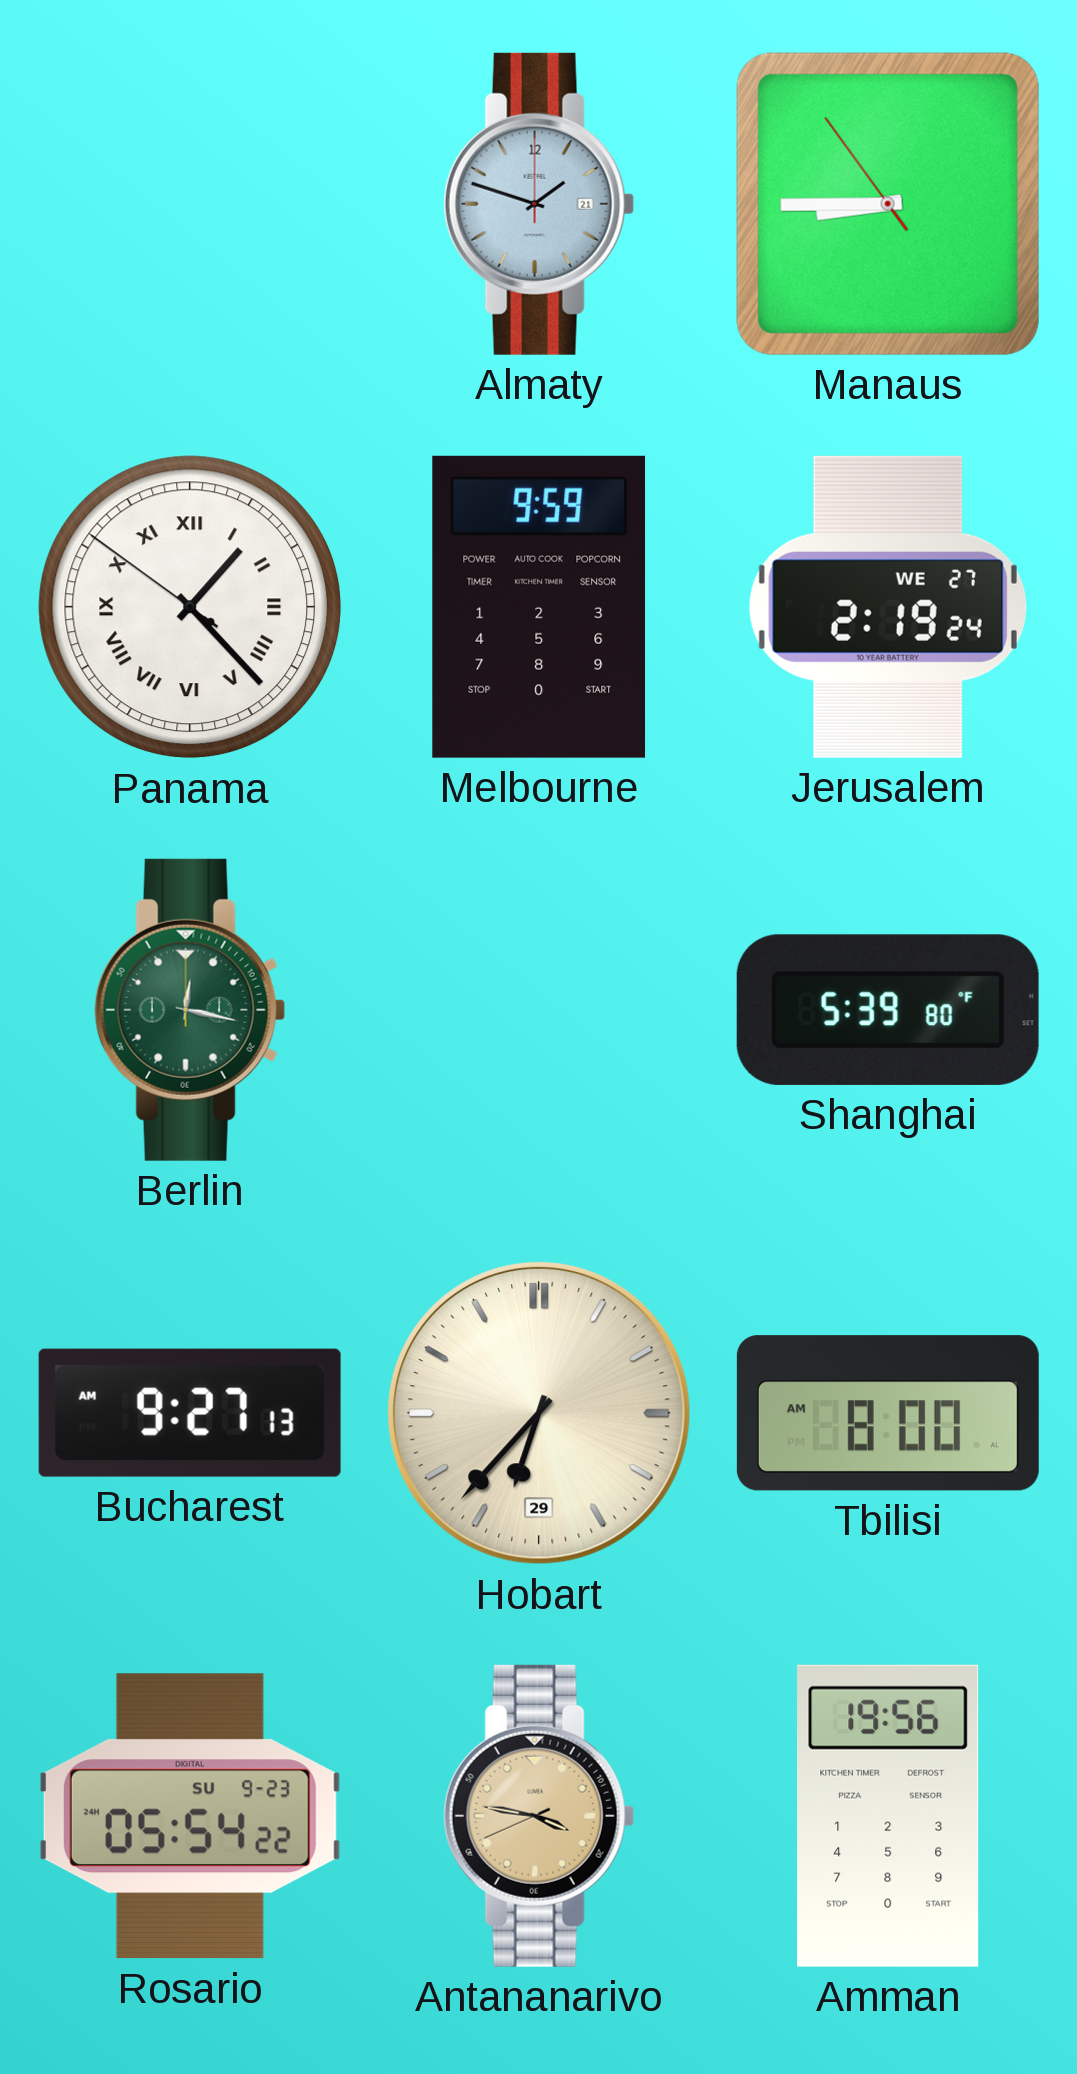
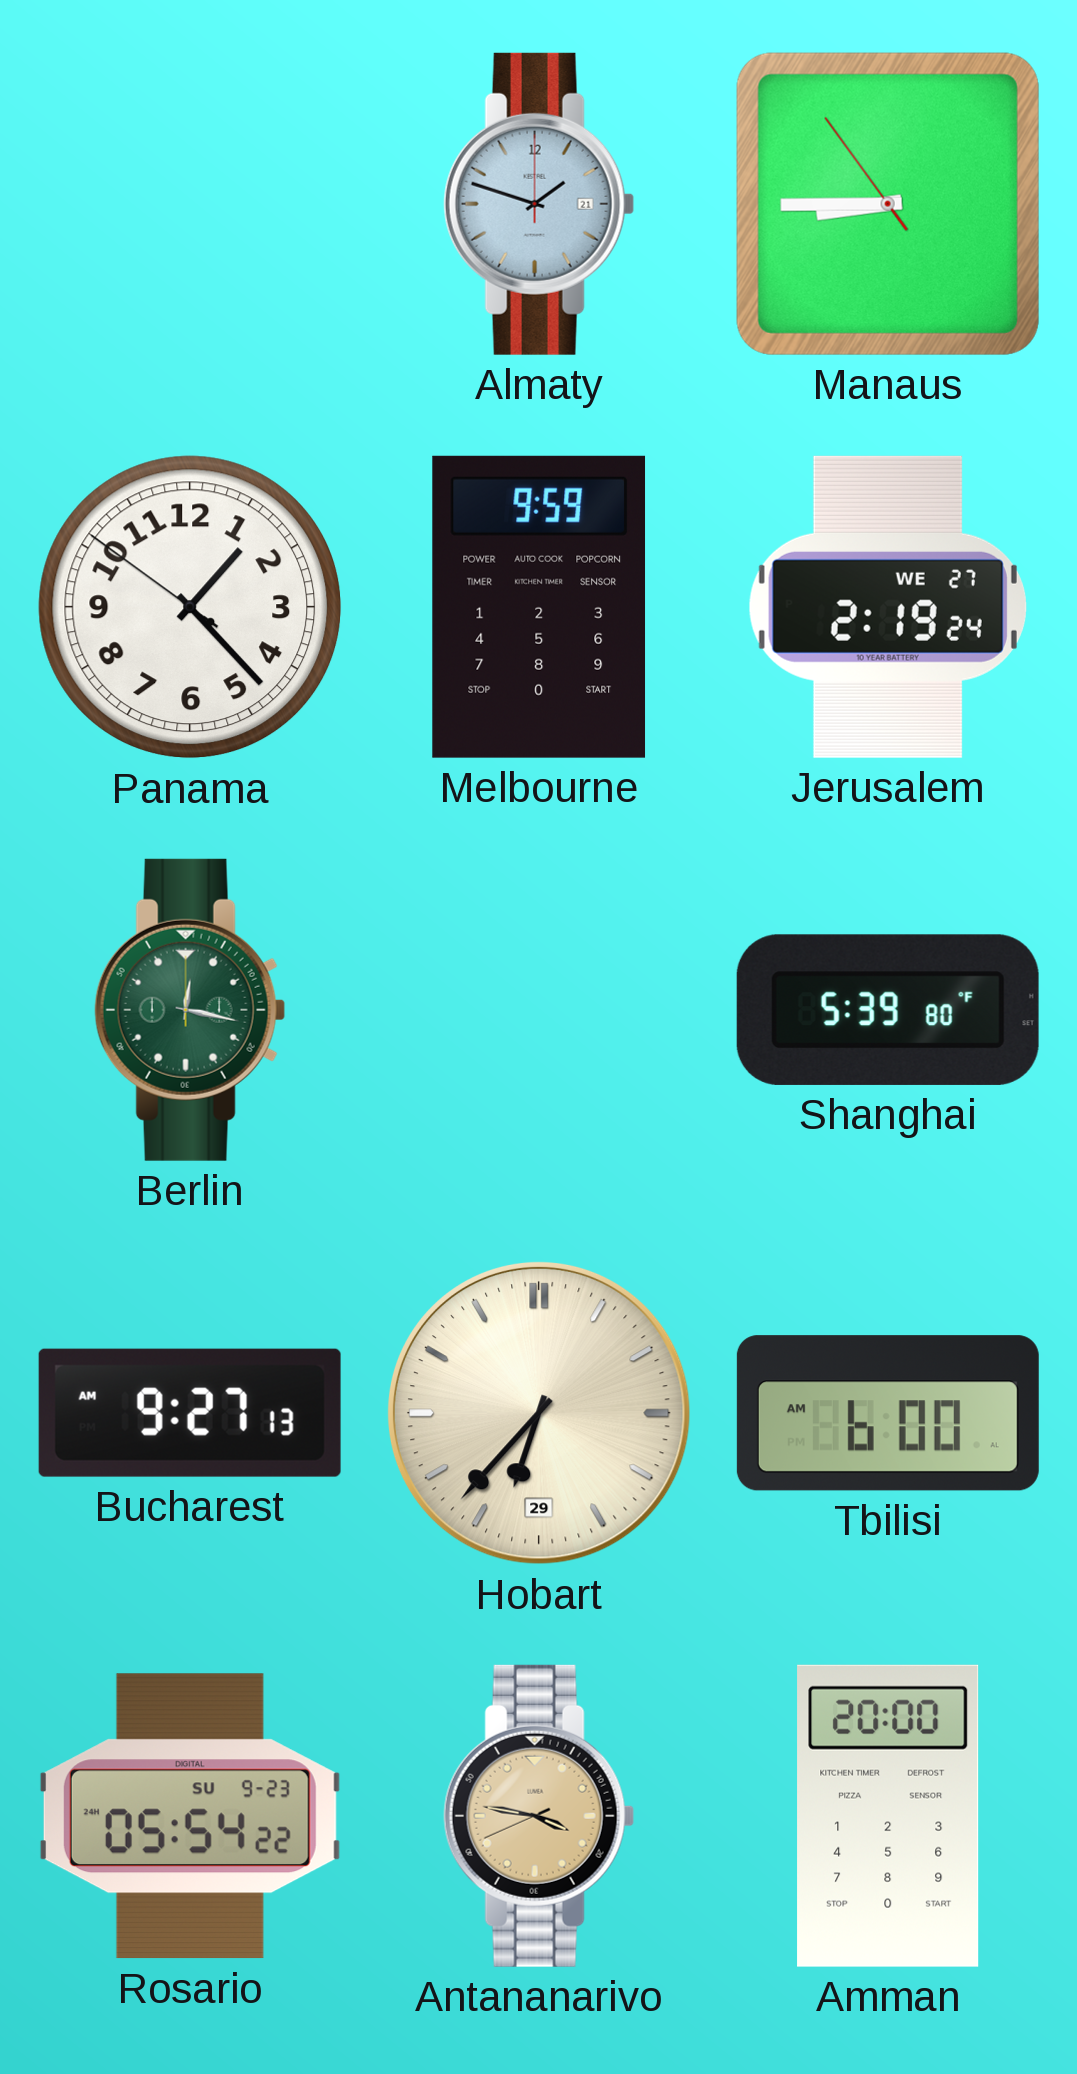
Panama numerals: Roman -> Arabic (190, 607)
Tbilisi: 8:00 -> 6:00 (888, 1413)
Amman: 19:56 -> 20:00 (888, 1816)
